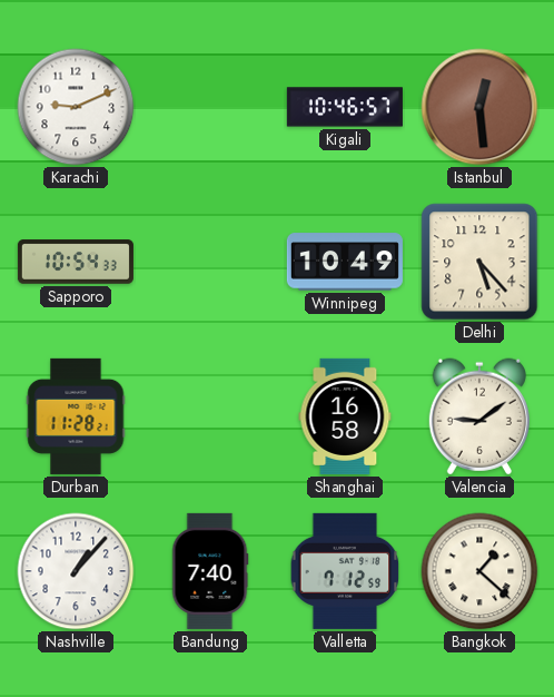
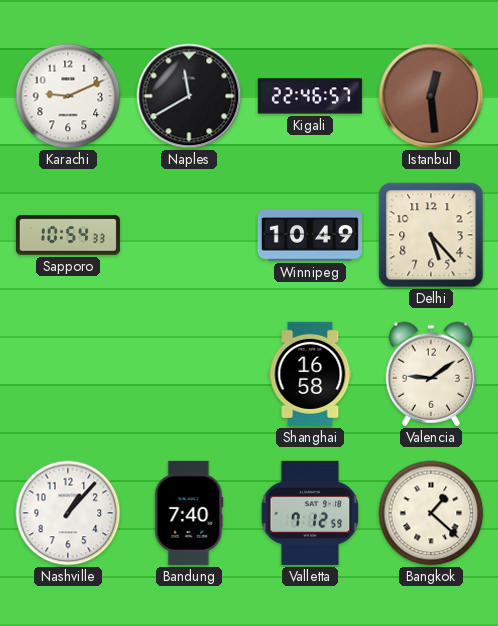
Naples: none -> 11:40 (189, 96)
Kigali: 10:46 -> 22:46 (310, 96)
Durban: 11:28 -> none (76, 416)
